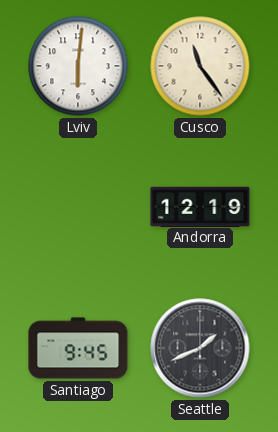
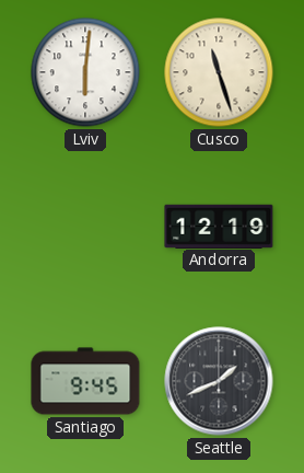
Cusco: 11:24 -> 11:27 (219, 72)
